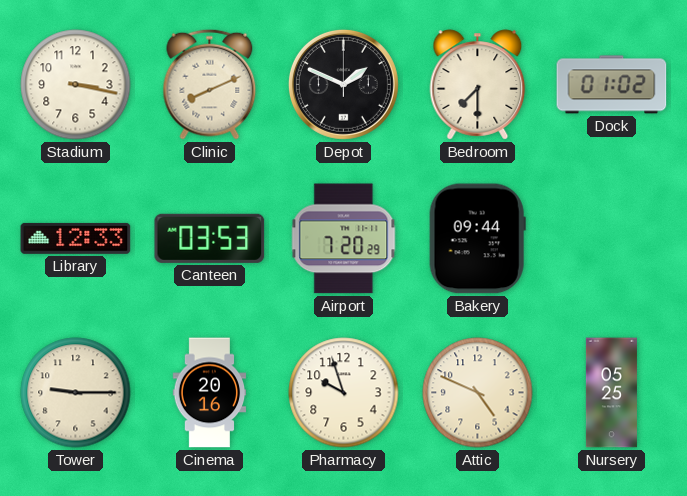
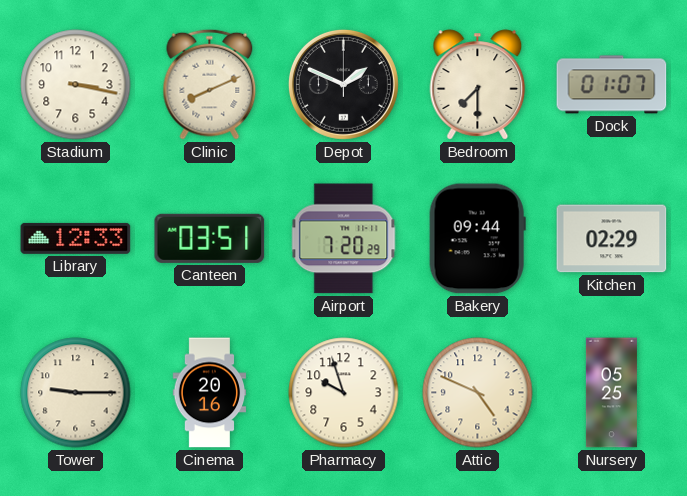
Dock: 01:02 -> 01:07 (612, 85)
Canteen: 03:53 -> 03:51 (210, 238)
Kitchen: none -> 02:29 (612, 239)
